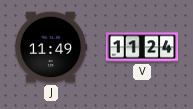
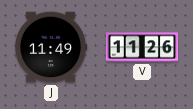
V: 11:24 -> 11:26 (142, 47)
